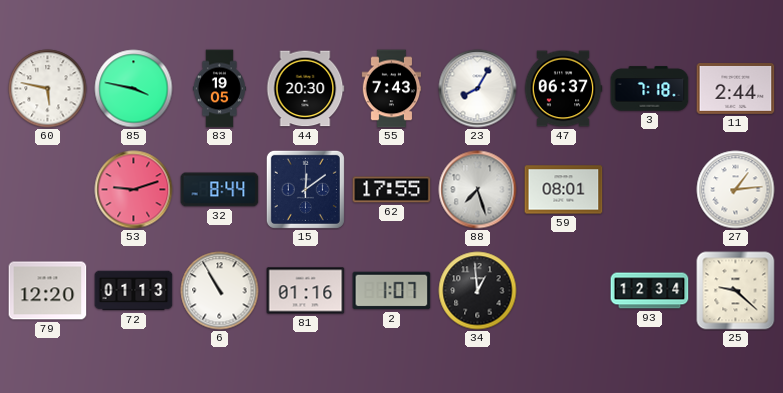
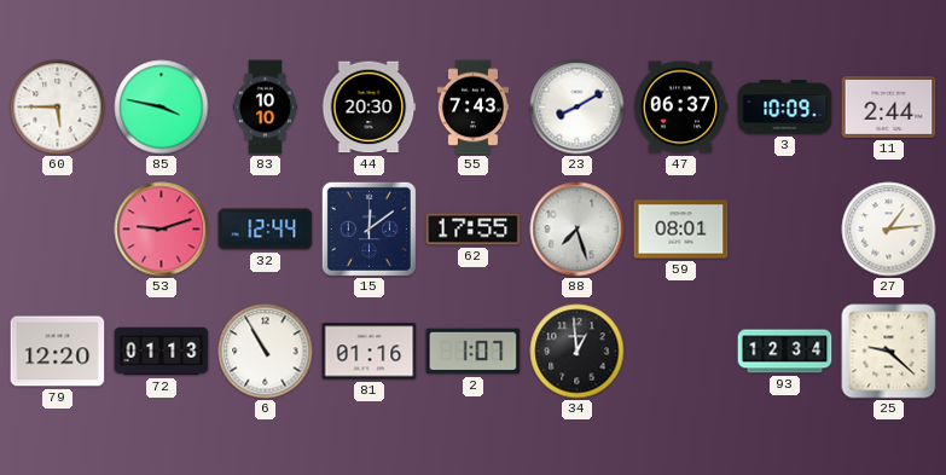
60: 5:47 -> 5:45 (58, 108)
83: 19:05 -> 10:10 (265, 108)
23: 8:05 -> 8:10 (578, 108)
3: 7:18 -> 10:09 (785, 108)
32: 8:44 -> 12:44 (266, 230)
